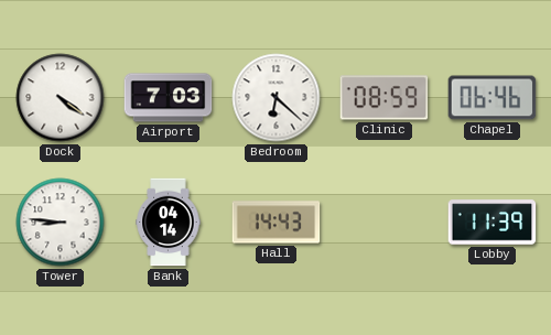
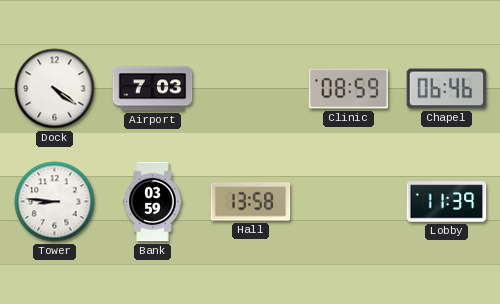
Bedroom: 6:22 -> none (277, 98)
Bank: 04:14 -> 03:59 (153, 202)
Hall: 14:43 -> 13:58 (251, 202)
